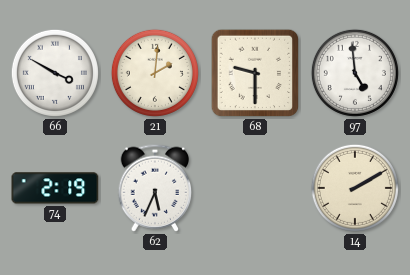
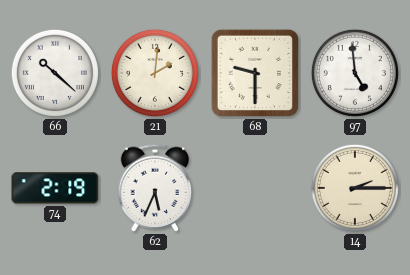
66: 3:50 -> 10:22 (55, 73)
14: 2:10 -> 2:15 (355, 188)
